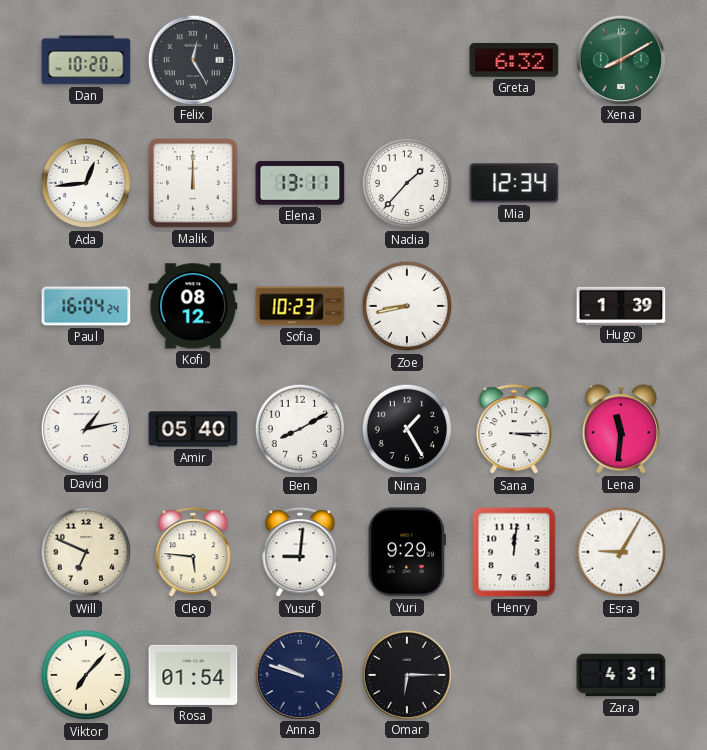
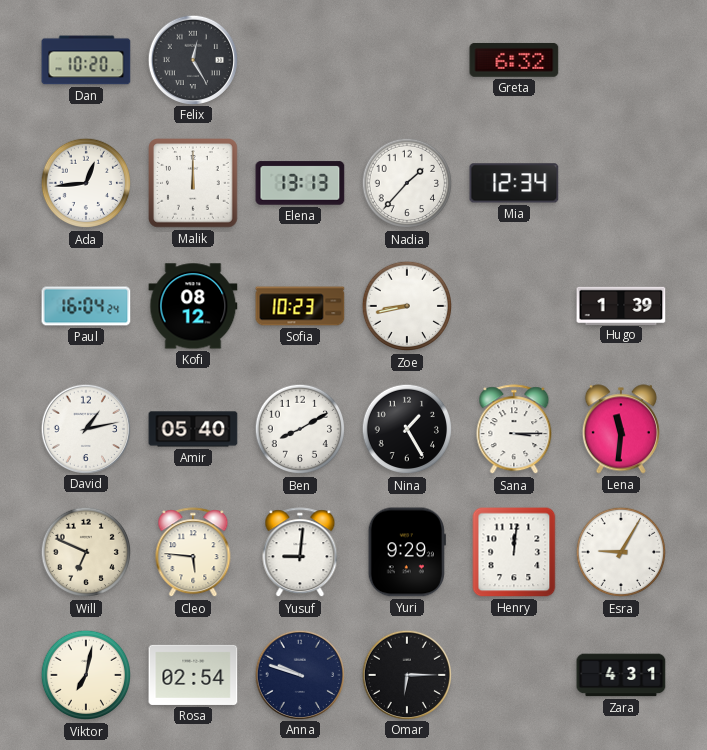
Xena: 8:10 -> none (620, 59)
Elena: 13:11 -> 13:13 (300, 183)
Viktor: 7:07 -> 7:02 (86, 675)
Rosa: 01:54 -> 02:54 (193, 675)
